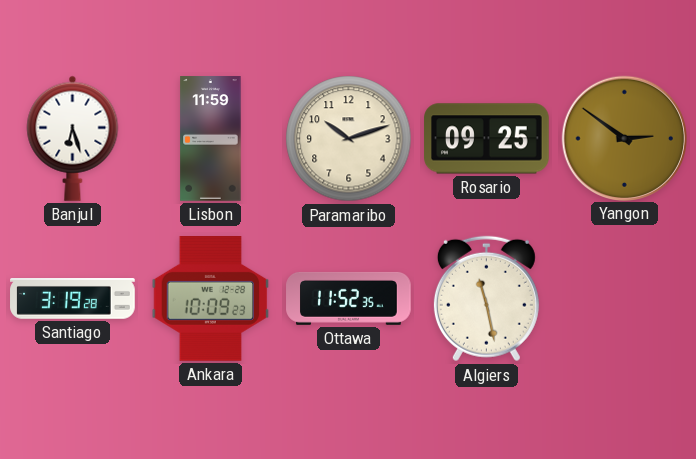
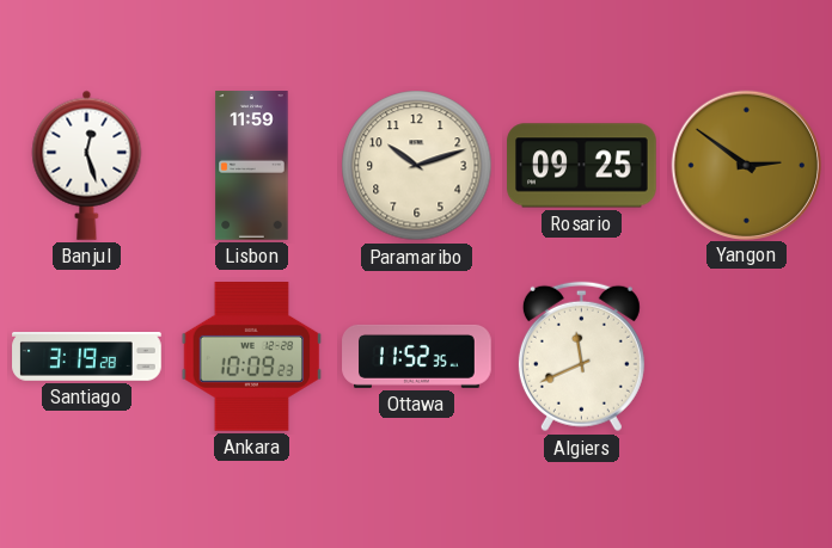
Banjul: 6:27 -> 12:27 (87, 165)
Algiers: 11:28 -> 11:41 (581, 357)
